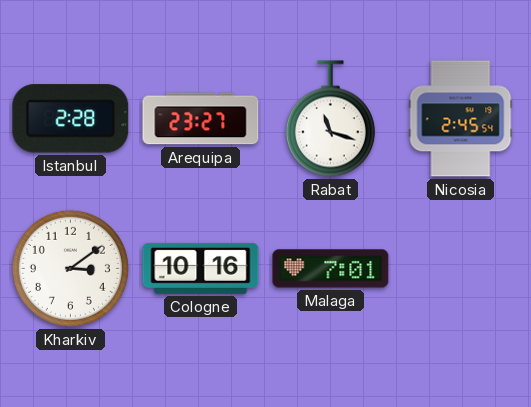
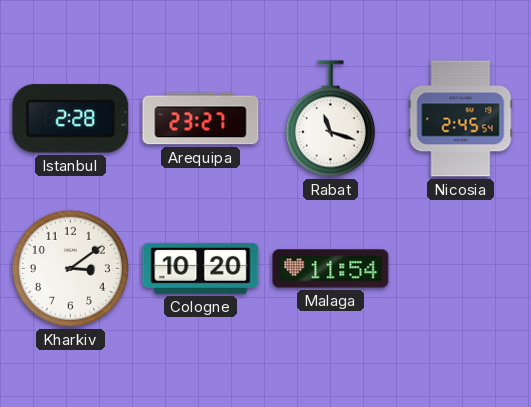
Cologne: 10:16 -> 10:20 (201, 268)
Malaga: 7:01 -> 11:54 (331, 269)
